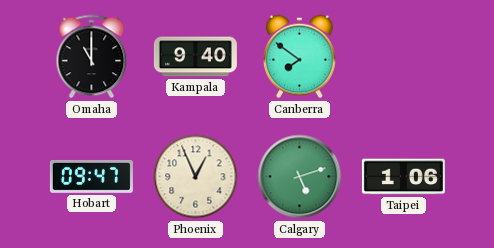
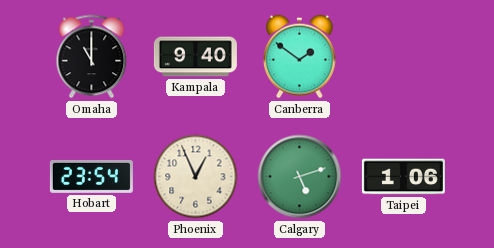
Canberra: 7:51 -> 1:51 (300, 57)
Hobart: 09:47 -> 23:54 (91, 176)
